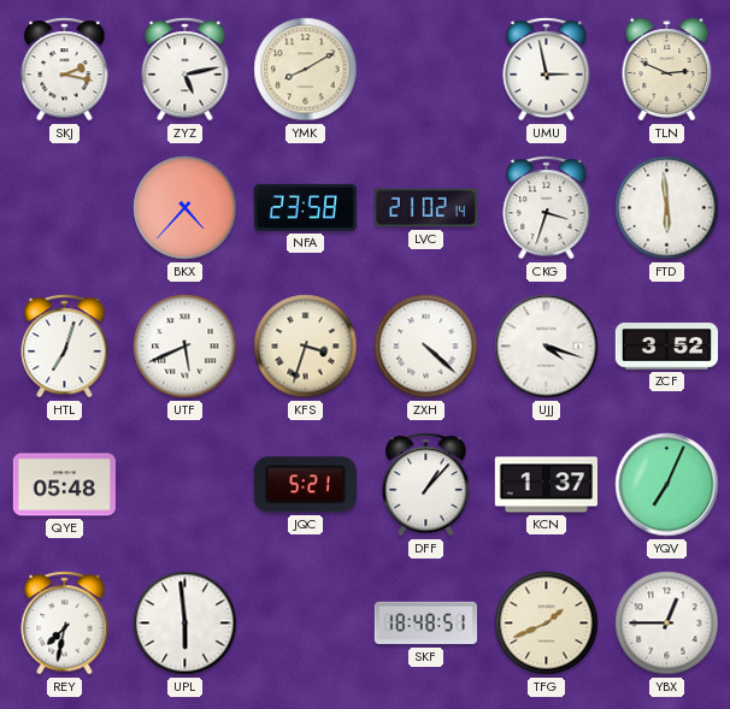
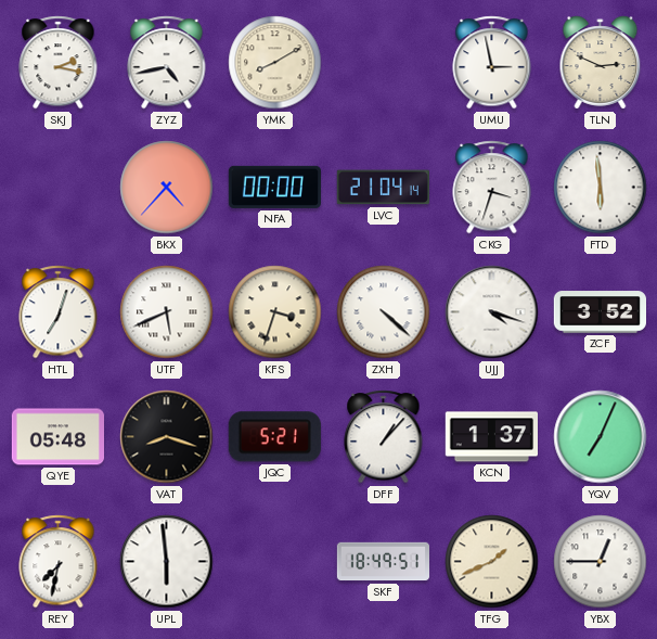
ZYZ: 5:13 -> 4:43 (167, 63)
NFA: 23:58 -> 00:00 (274, 187)
LVC: 21:02 -> 21:04 (383, 188)
VAT: none -> 8:18 (167, 437)
SKF: 18:48 -> 18:49 (384, 562)
